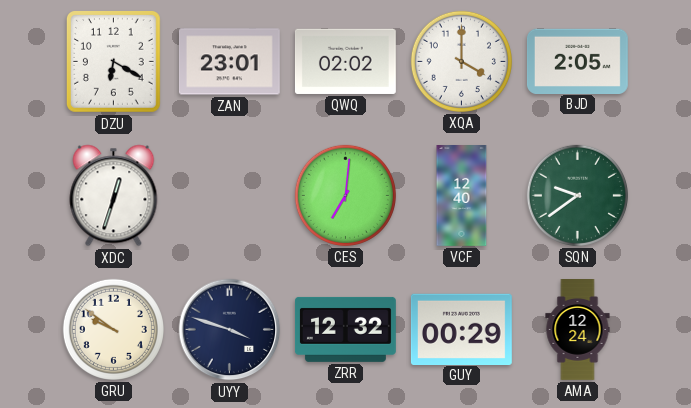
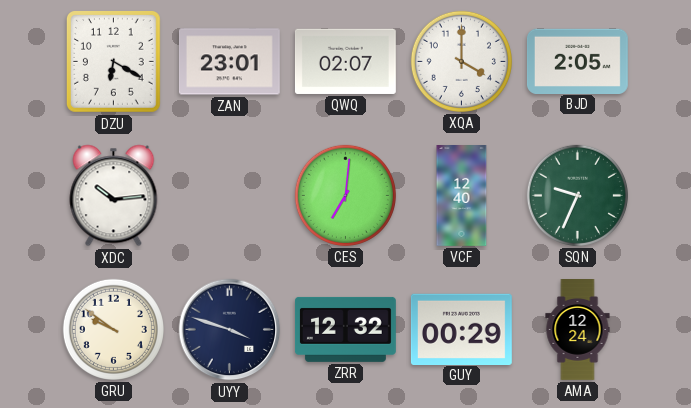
QWQ: 02:02 -> 02:07 (345, 61)
XDC: 12:33 -> 10:14 (114, 196)
SQN: 9:39 -> 9:34 (577, 195)
